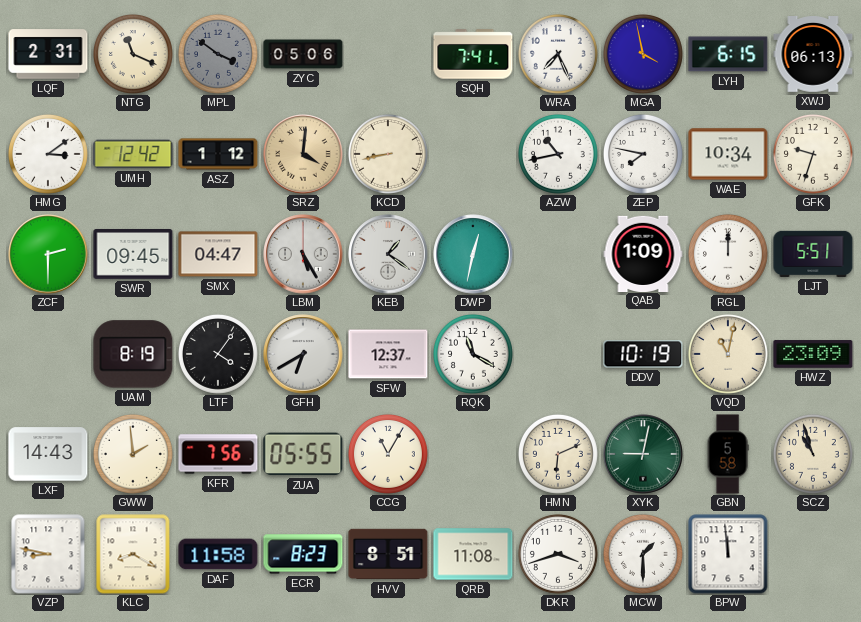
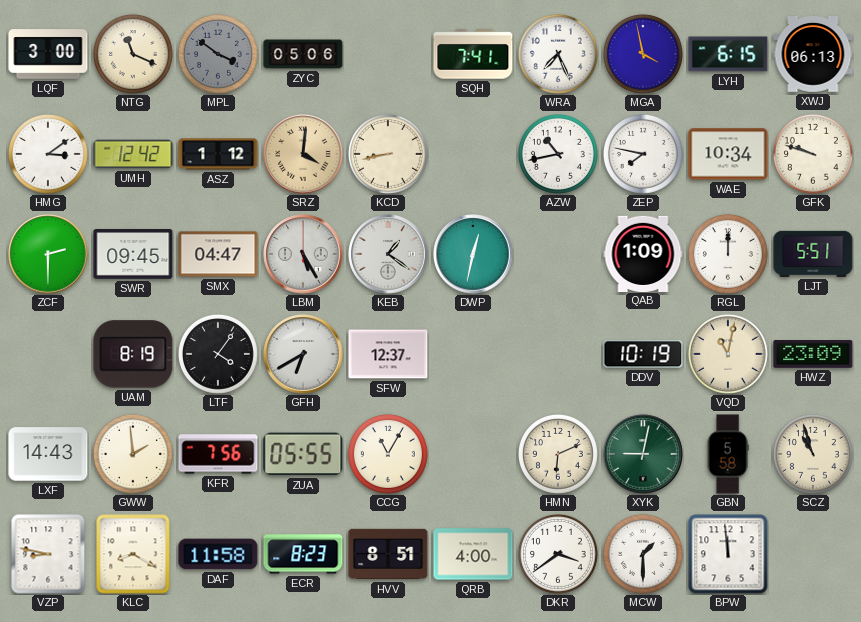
LQF: 2:31 -> 3:00 (48, 54)
GFK: 9:33 -> 9:48 (813, 154)
RQK: 11:20 -> none (473, 354)
QRB: 11:08 -> 4:00 (473, 554)
DKR: 3:42 -> 3:39 (558, 554)
